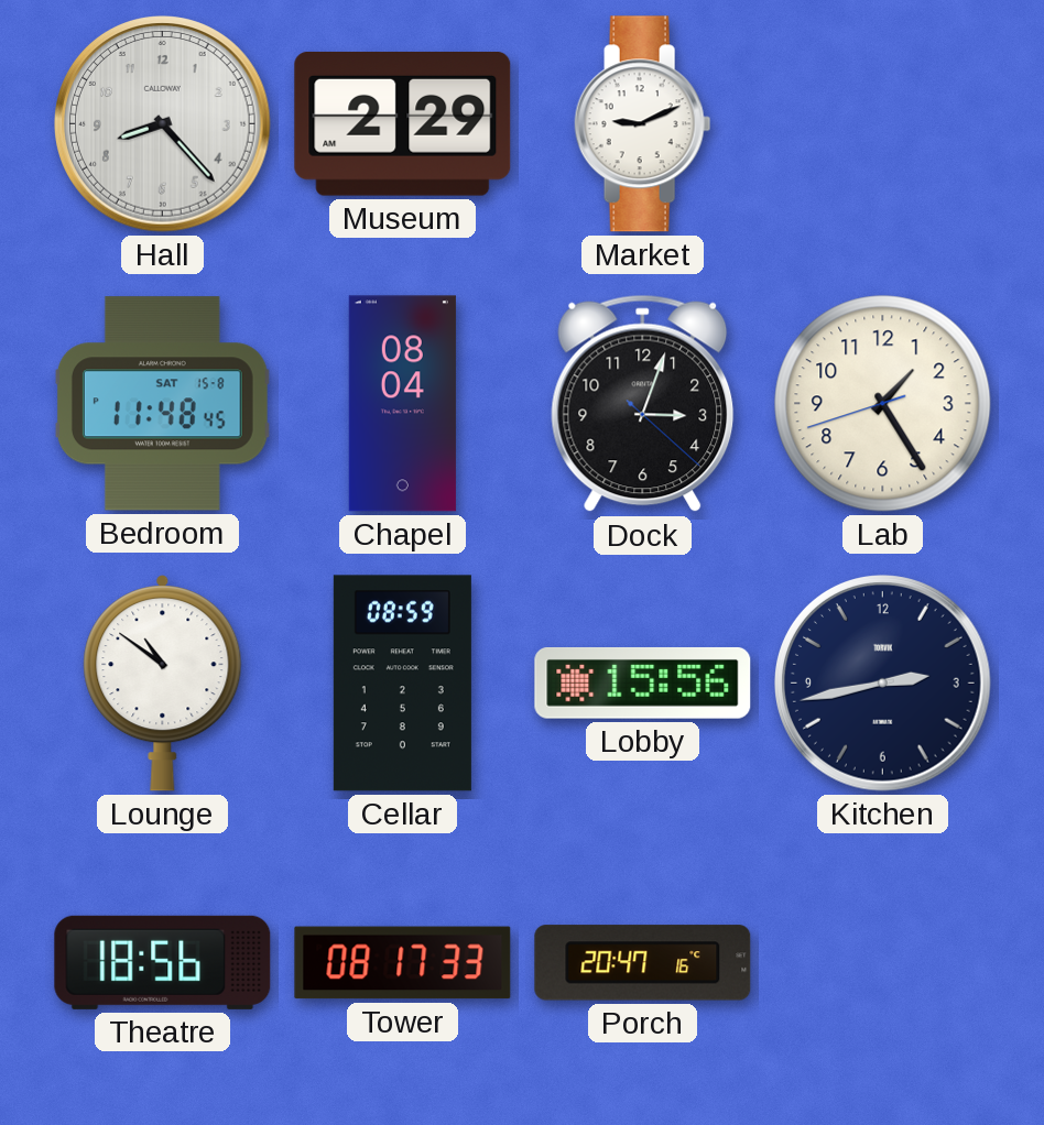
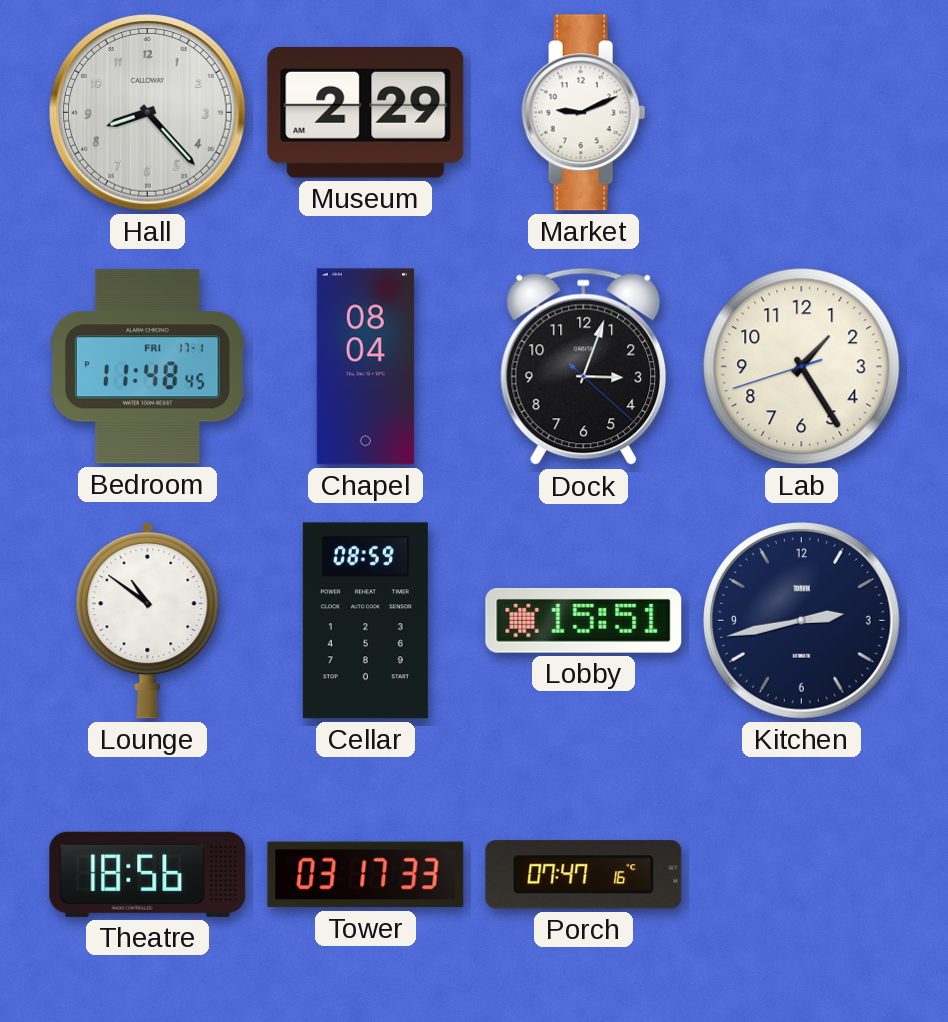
Bedroom date: SAT 15-8 -> FRI 17-1 (147, 367)
Lobby: 15:56 -> 15:51 (584, 621)
Tower: 08:17 -> 03:17 (366, 875)
Porch: 20:47 -> 07:47 (584, 875)
